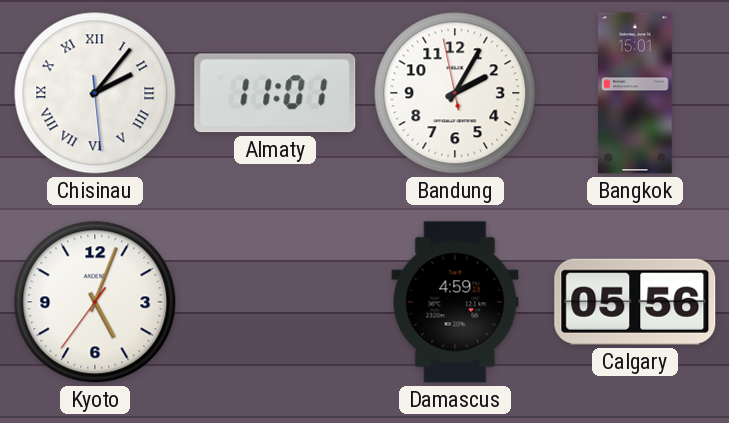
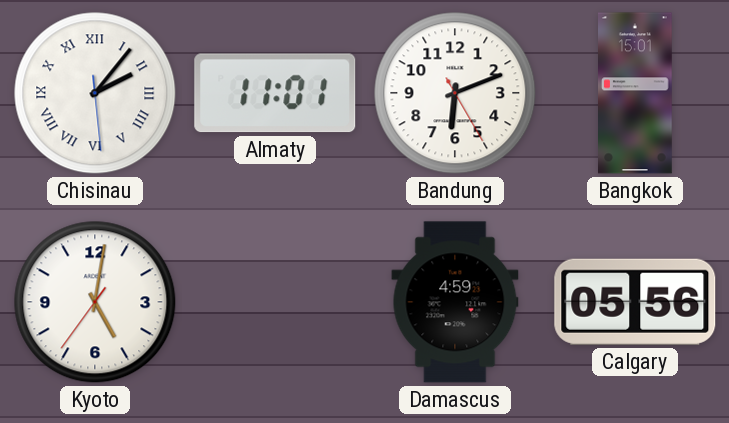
Bandung: 2:04 -> 6:11 (455, 93)
Kyoto: 5:03 -> 5:01 (95, 302)
